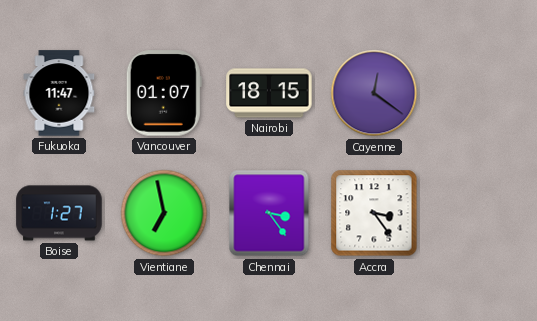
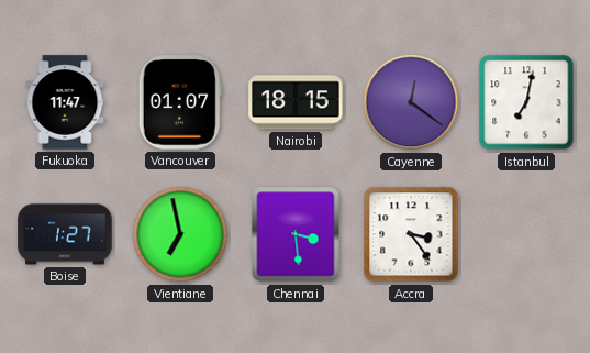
Istanbul: none -> 7:02 (526, 102)
Chennai: 3:24 -> 3:29 (296, 234)
